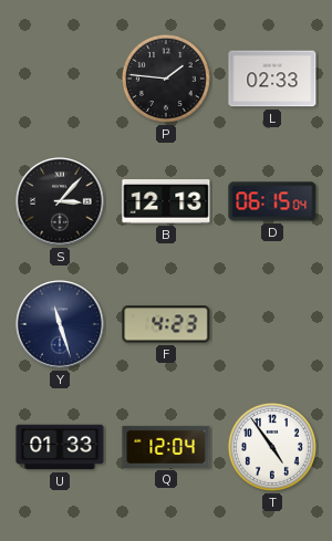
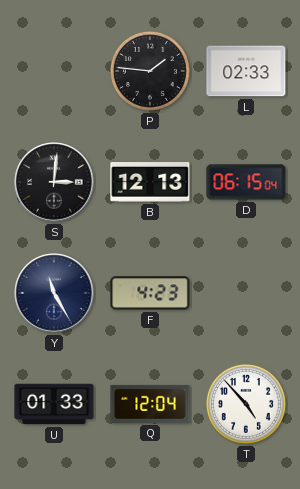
S: 3:07 -> 3:01 (54, 182)
Y: 11:27 -> 11:25 (54, 293)
T: 4:54 -> 4:53 (246, 404)
